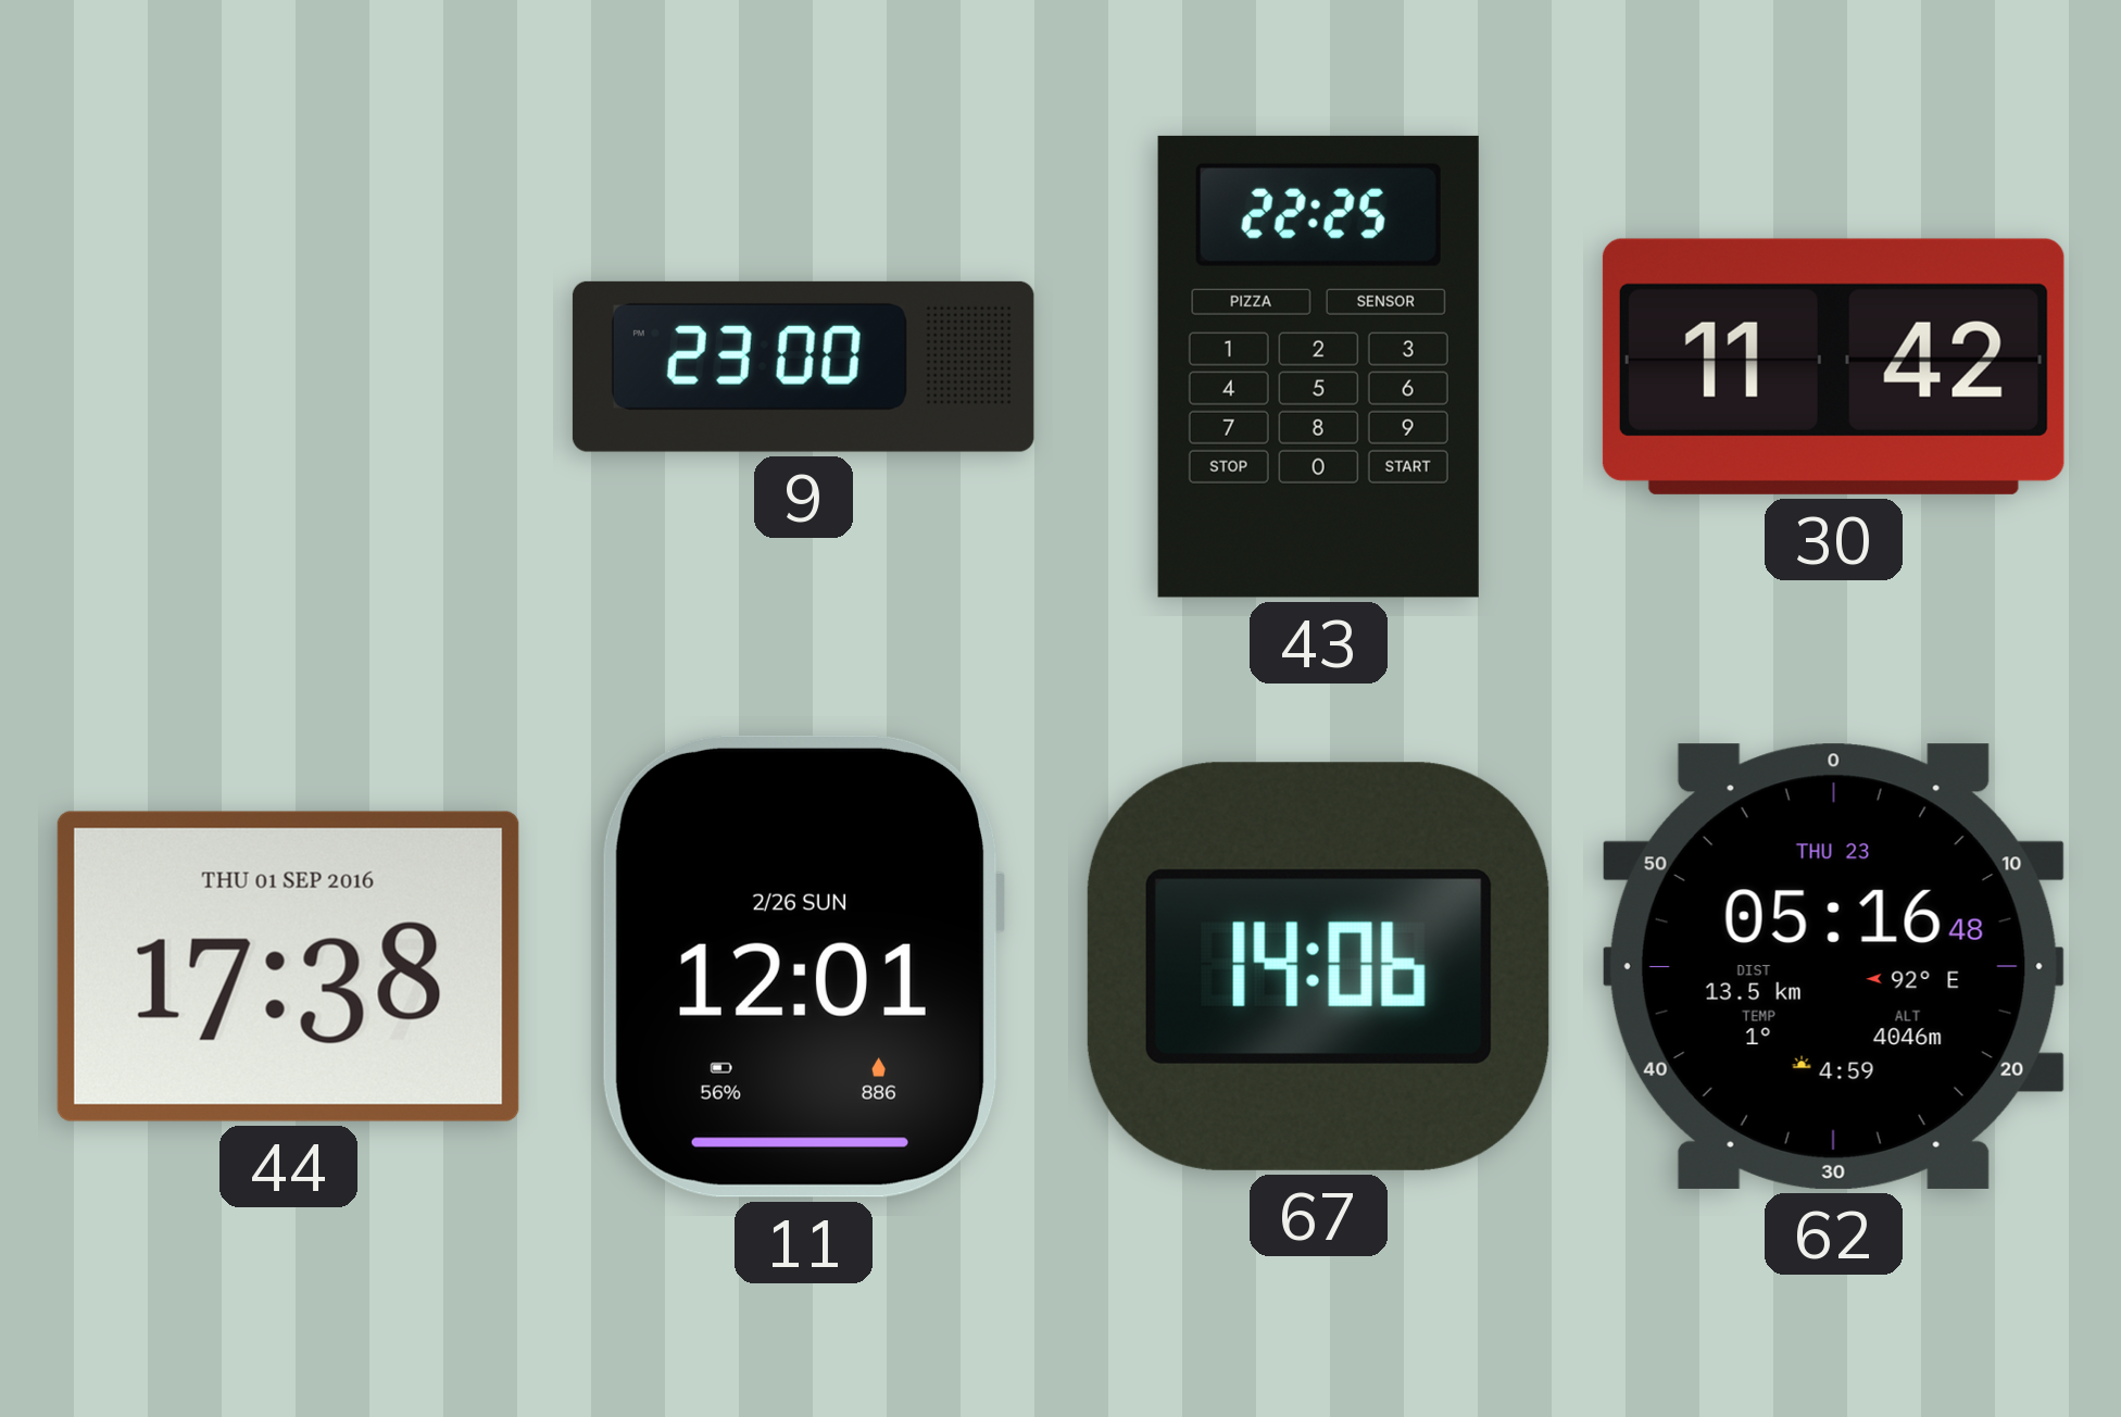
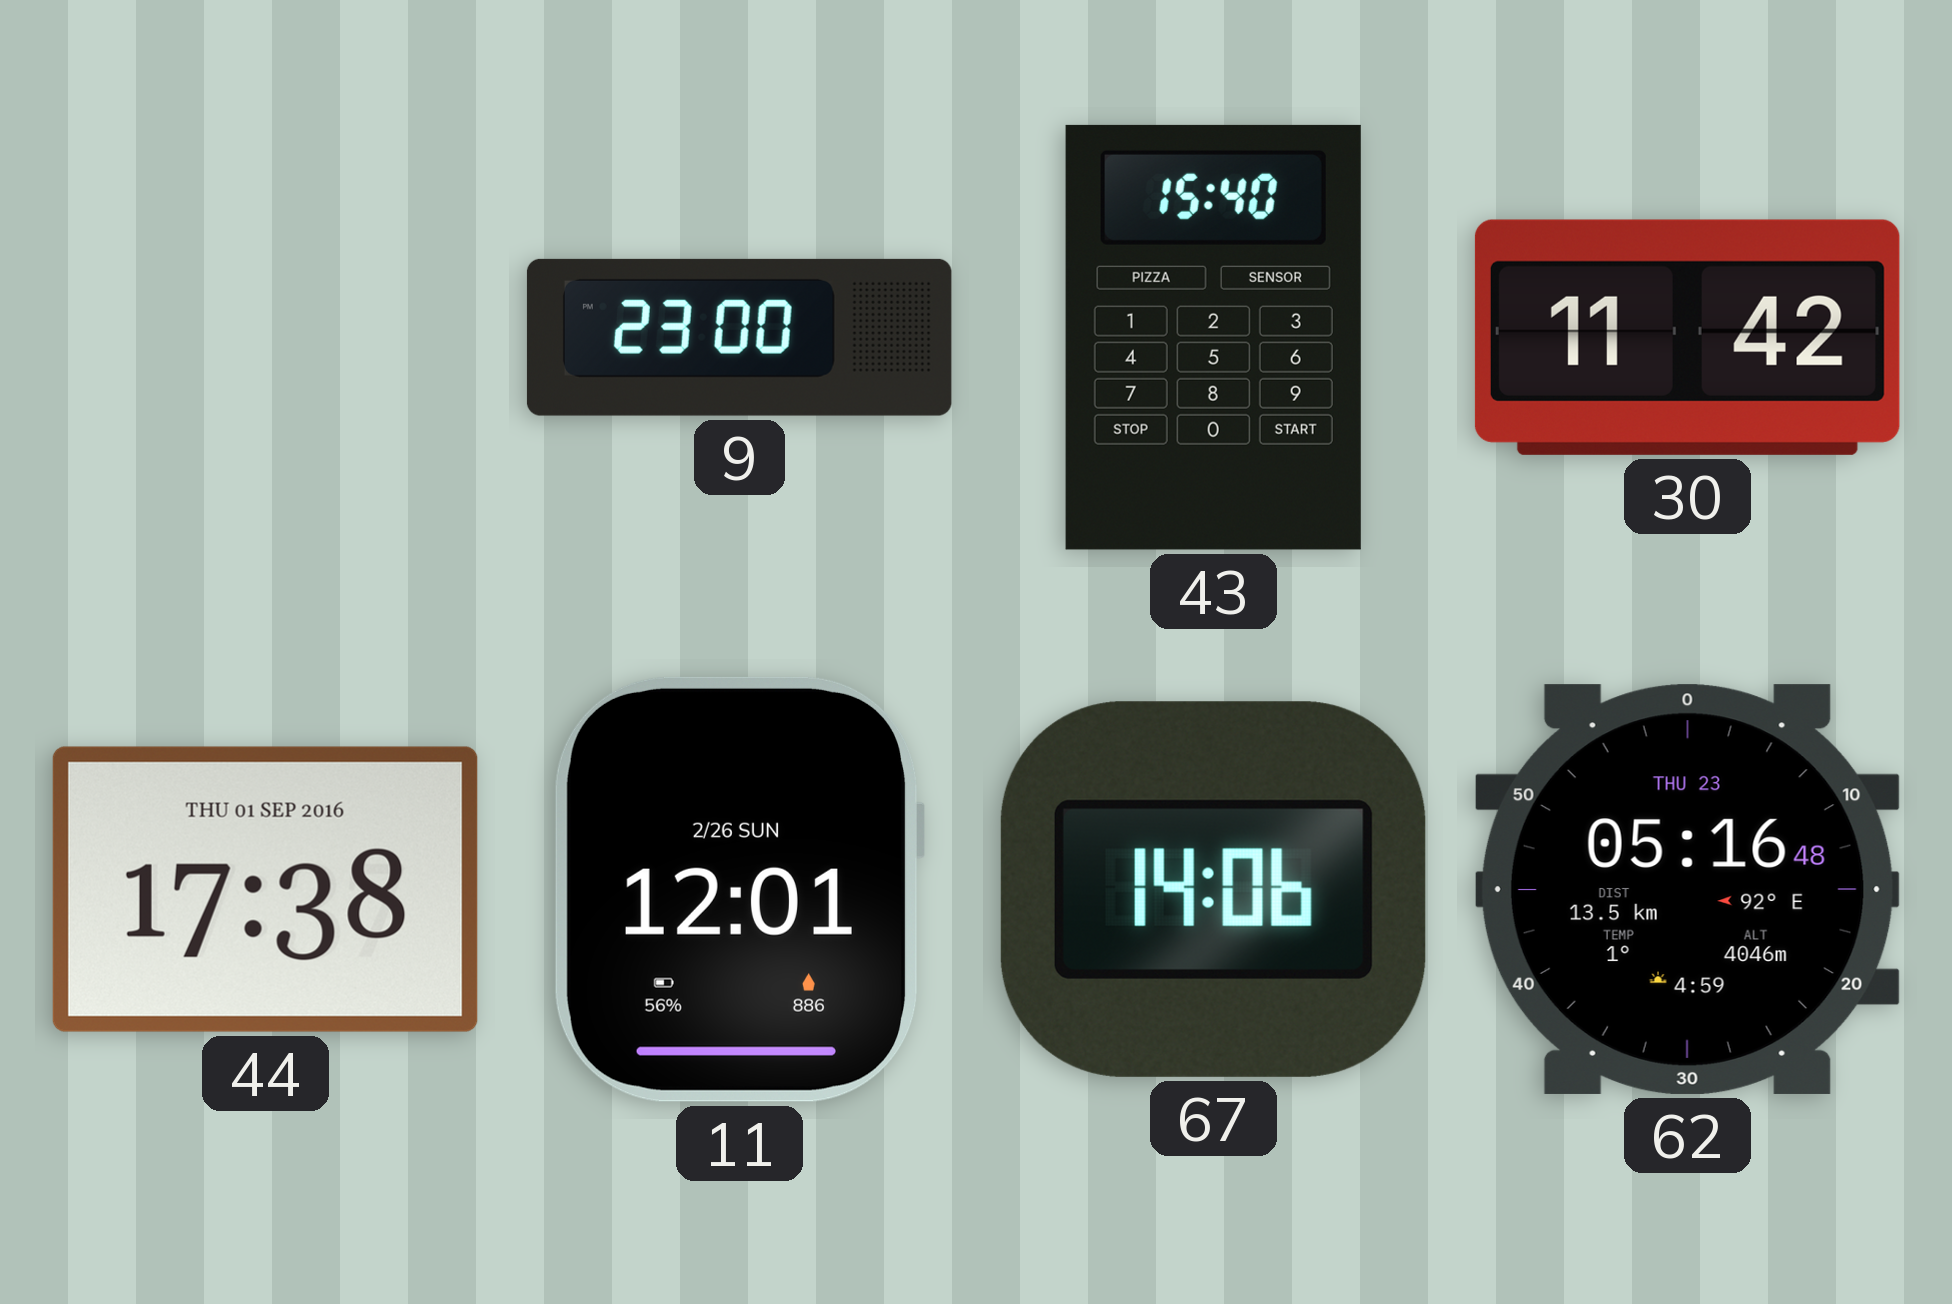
43: 22:25 -> 15:40 (1213, 337)
